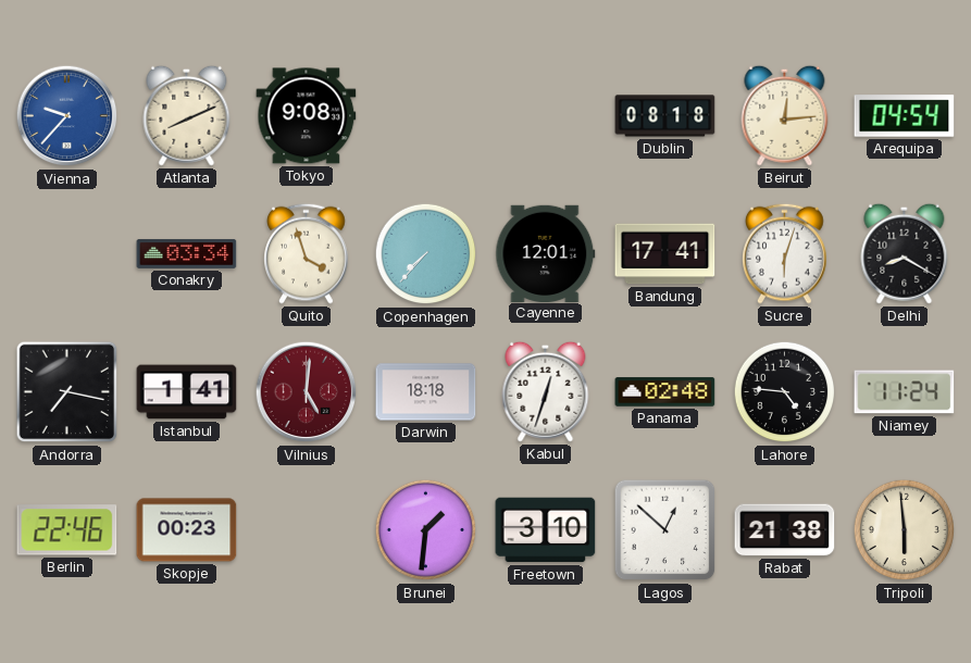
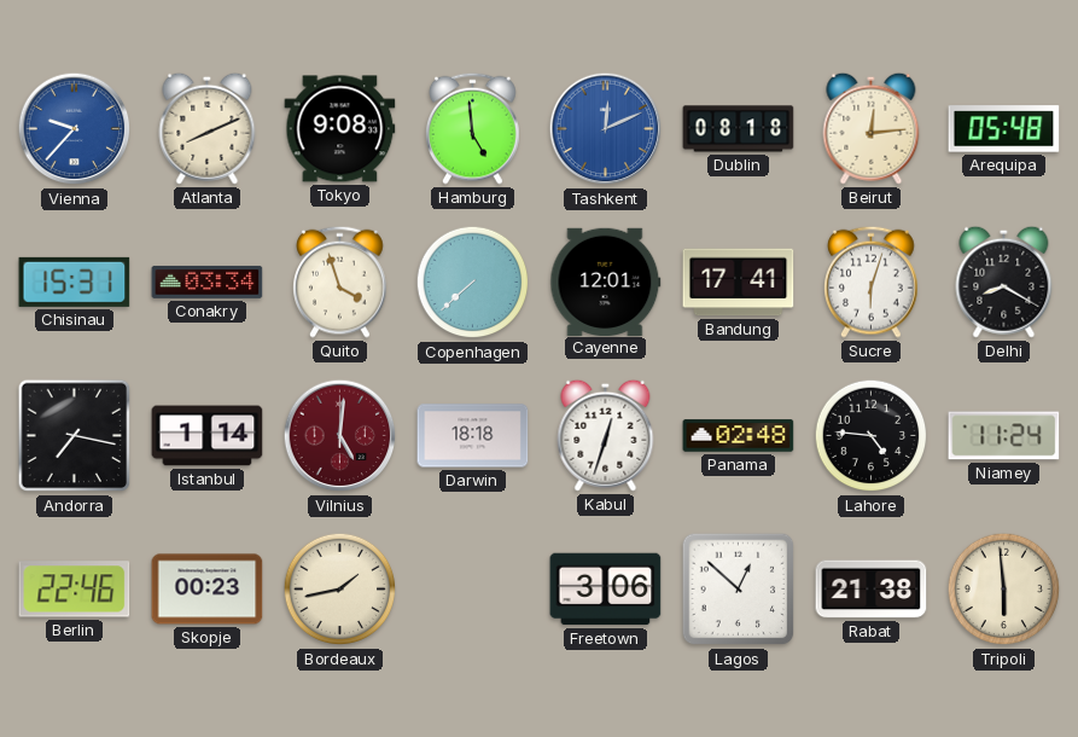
Hamburg: none -> 4:59 (473, 128)
Tashkent: none -> 12:11 (606, 129)
Arequipa: 04:54 -> 05:48 (1004, 129)
Chisinau: none -> 15:31 (75, 282)
Copenhagen: 7:37 -> 7:38 (473, 283)
Istanbul: 1:41 -> 1:14 (208, 436)
Bordeaux: none -> 1:43 (340, 590)
Brunei: 1:31 -> none (426, 530)
Freetown: 3:10 -> 3:06 (606, 590)
